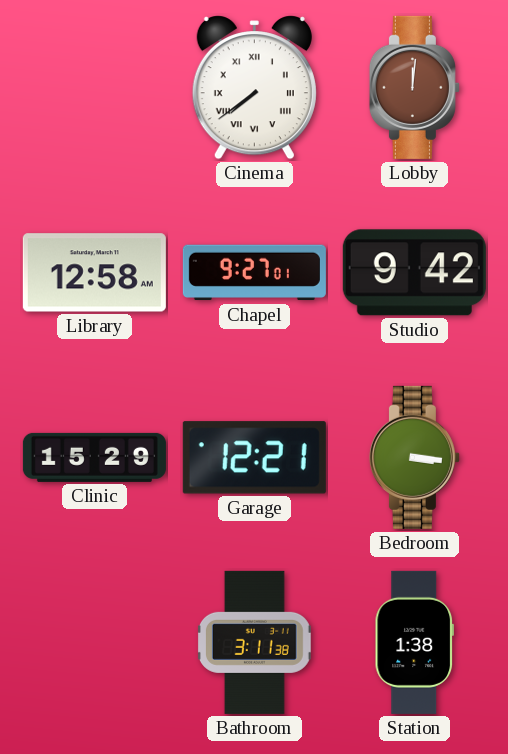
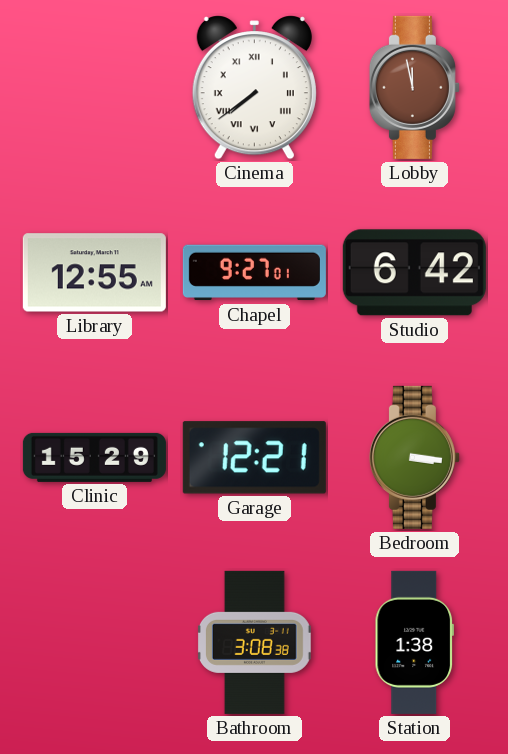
Lobby: 12:01 -> 11:58 (414, 87)
Library: 12:58 -> 12:55 (94, 273)
Studio: 9:42 -> 6:42 (414, 273)
Bathroom: 3:11 -> 3:08 (254, 642)
